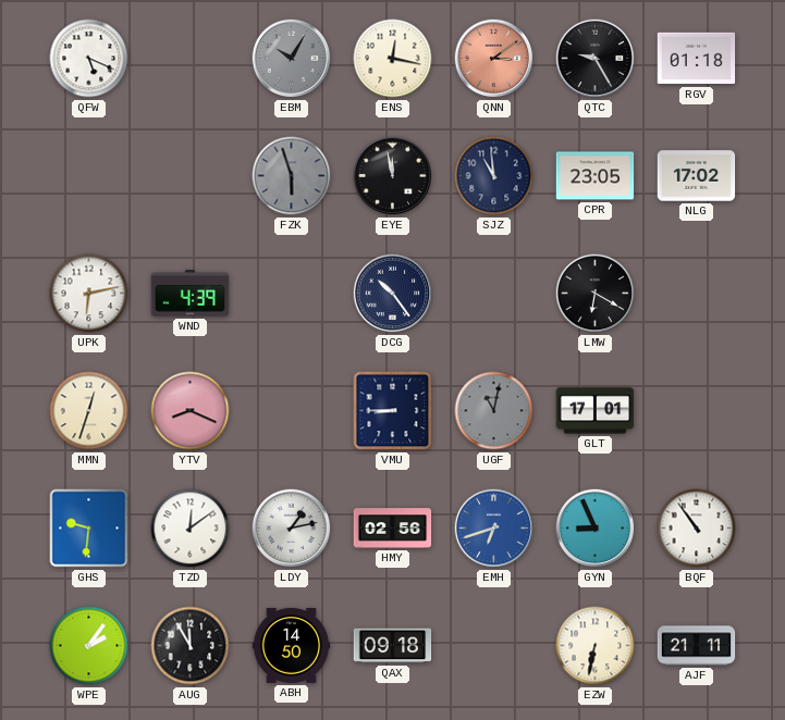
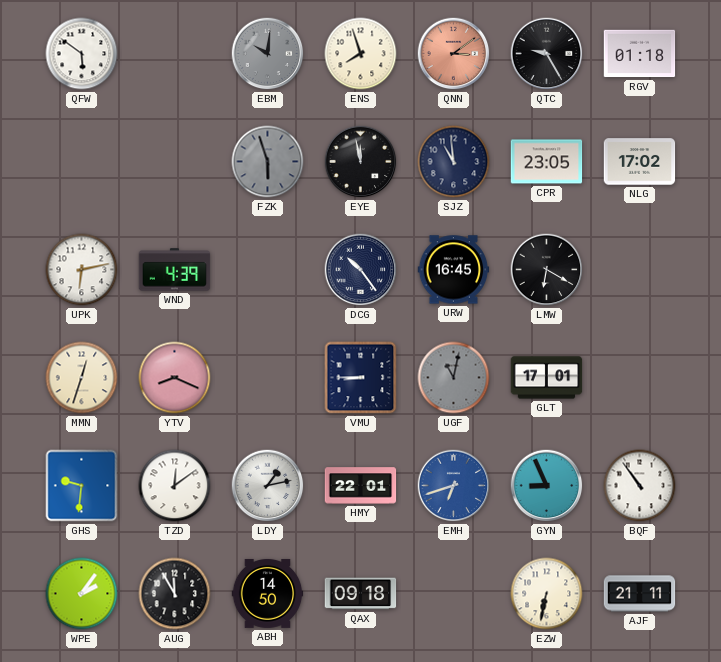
QFW: 5:19 -> 5:51 (82, 54)
EBM: 10:05 -> 10:01 (268, 54)
ENS: 12:17 -> 7:57 (361, 54)
URW: none -> 16:45 (454, 270)
HMY: 02:56 -> 22:01 (361, 486)
